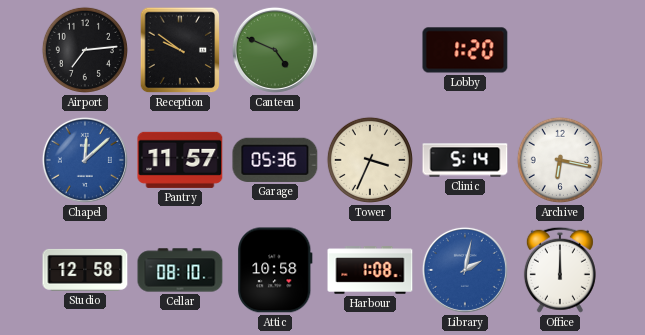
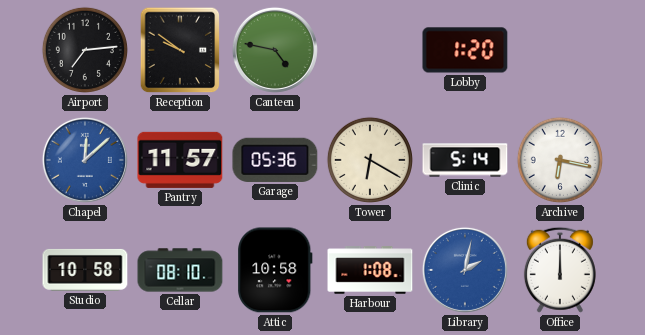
Canteen: 4:49 -> 4:47 (275, 50)
Tower: 3:34 -> 6:20 (370, 160)
Studio: 12:58 -> 10:58 (85, 270)
